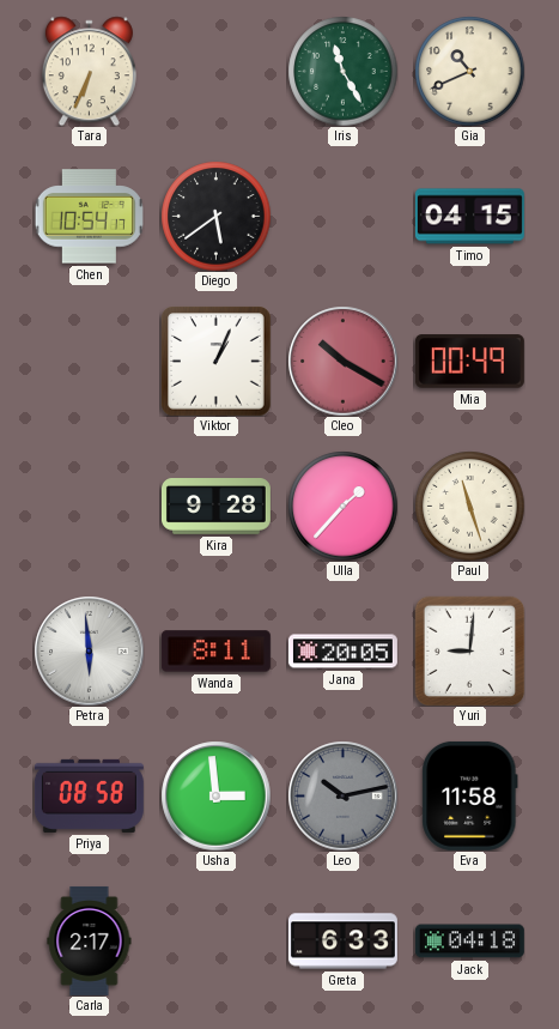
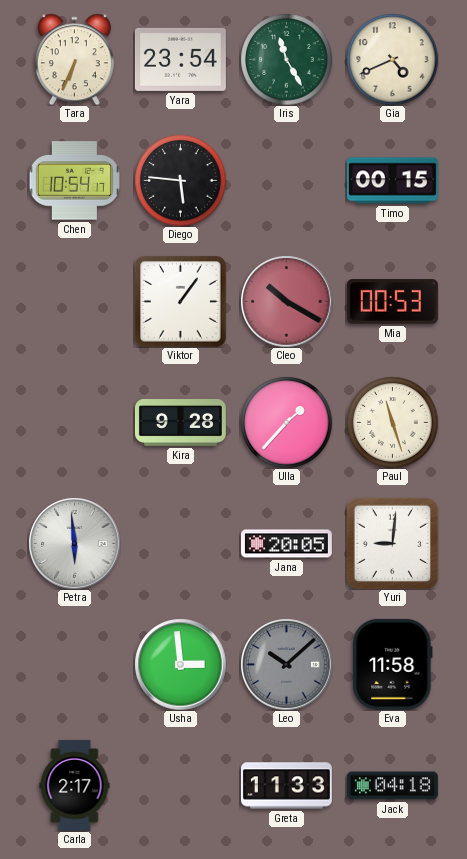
Yara: none -> 23:54 (180, 59)
Gia: 10:41 -> 4:41 (392, 59)
Diego: 5:39 -> 5:46 (180, 180)
Timo: 04:15 -> 00:15 (392, 181)
Viktor: 1:04 -> 1:06 (180, 301)
Mia: 00:49 -> 00:53 (392, 302)
Wanda: 8:11 -> none (215, 652)
Priya: 08:58 -> none (89, 795)
Leo: 10:13 -> 10:08 (286, 664)
Greta: 6:33 -> 11:33 (286, 786)
